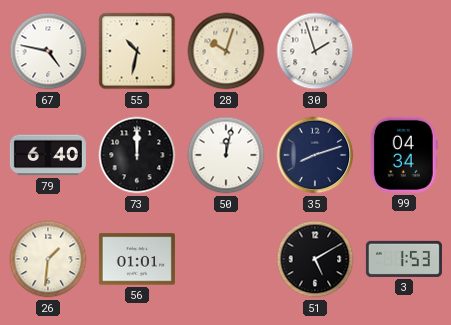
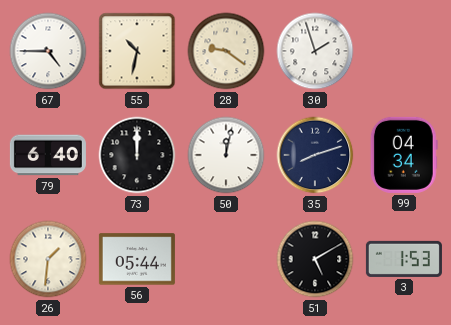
67: 4:47 -> 4:45 (48, 51)
28: 10:03 -> 9:21 (226, 51)
56: 01:01 -> 05:44 (137, 259)
